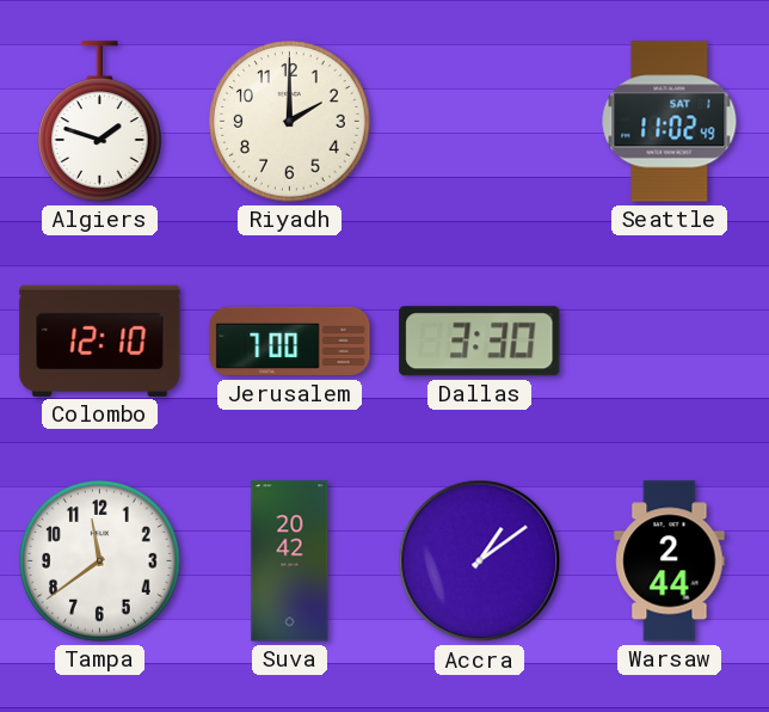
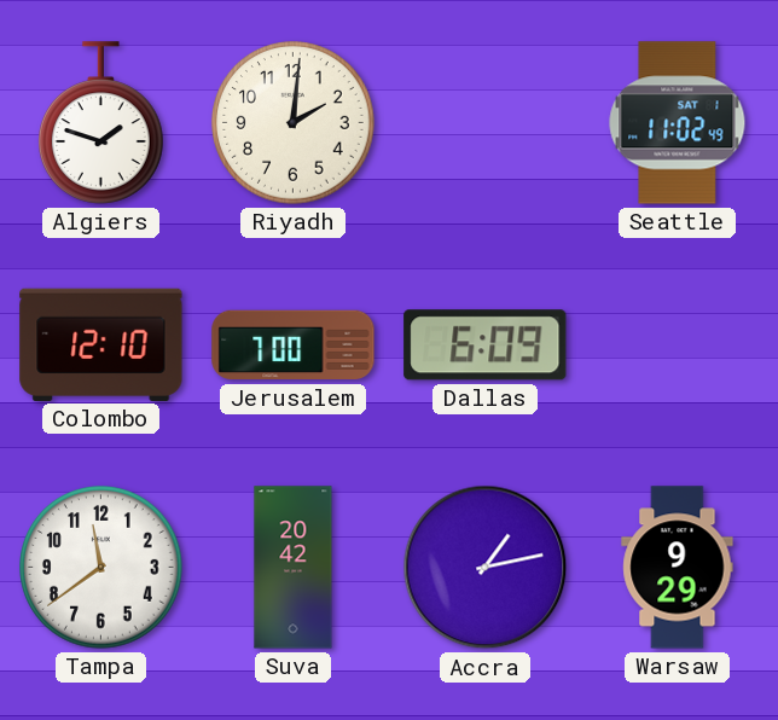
Riyadh: 2:00 -> 2:01 (294, 123)
Dallas: 3:30 -> 6:09 (486, 346)
Accra: 1:09 -> 1:13 (486, 568)
Warsaw: 2:44 -> 9:29 (678, 568)
